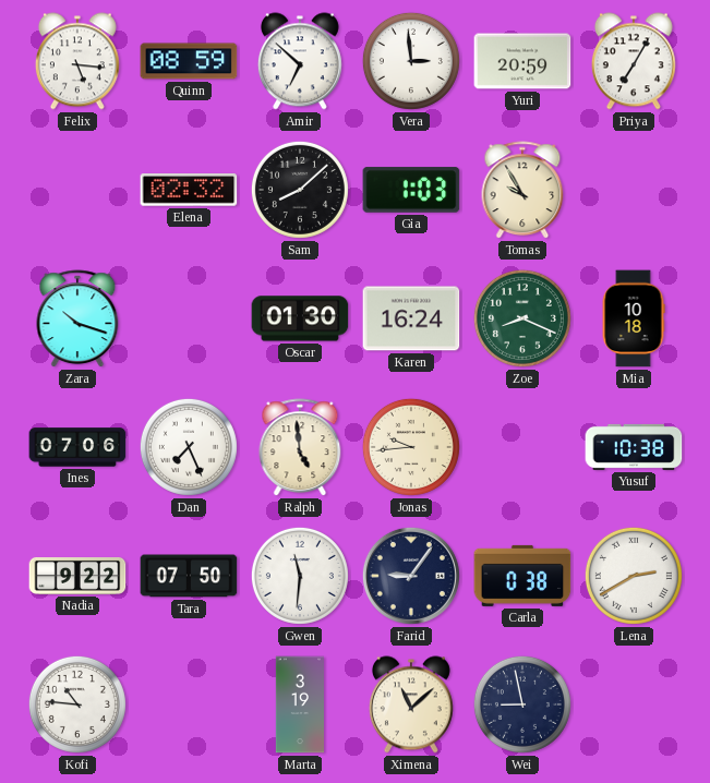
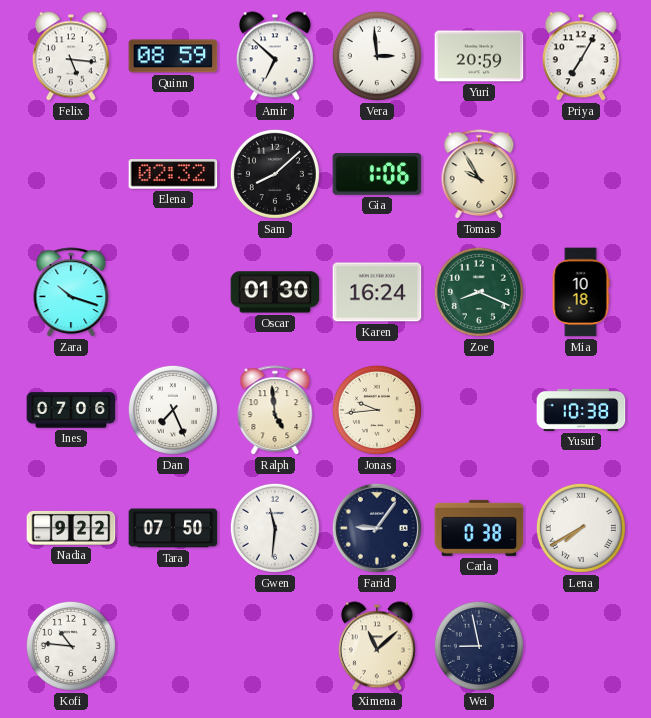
Gia: 1:03 -> 1:06 (377, 174)
Lena: 2:40 -> 7:40 (581, 528)
Marta: 3:19 -> none (300, 704)
